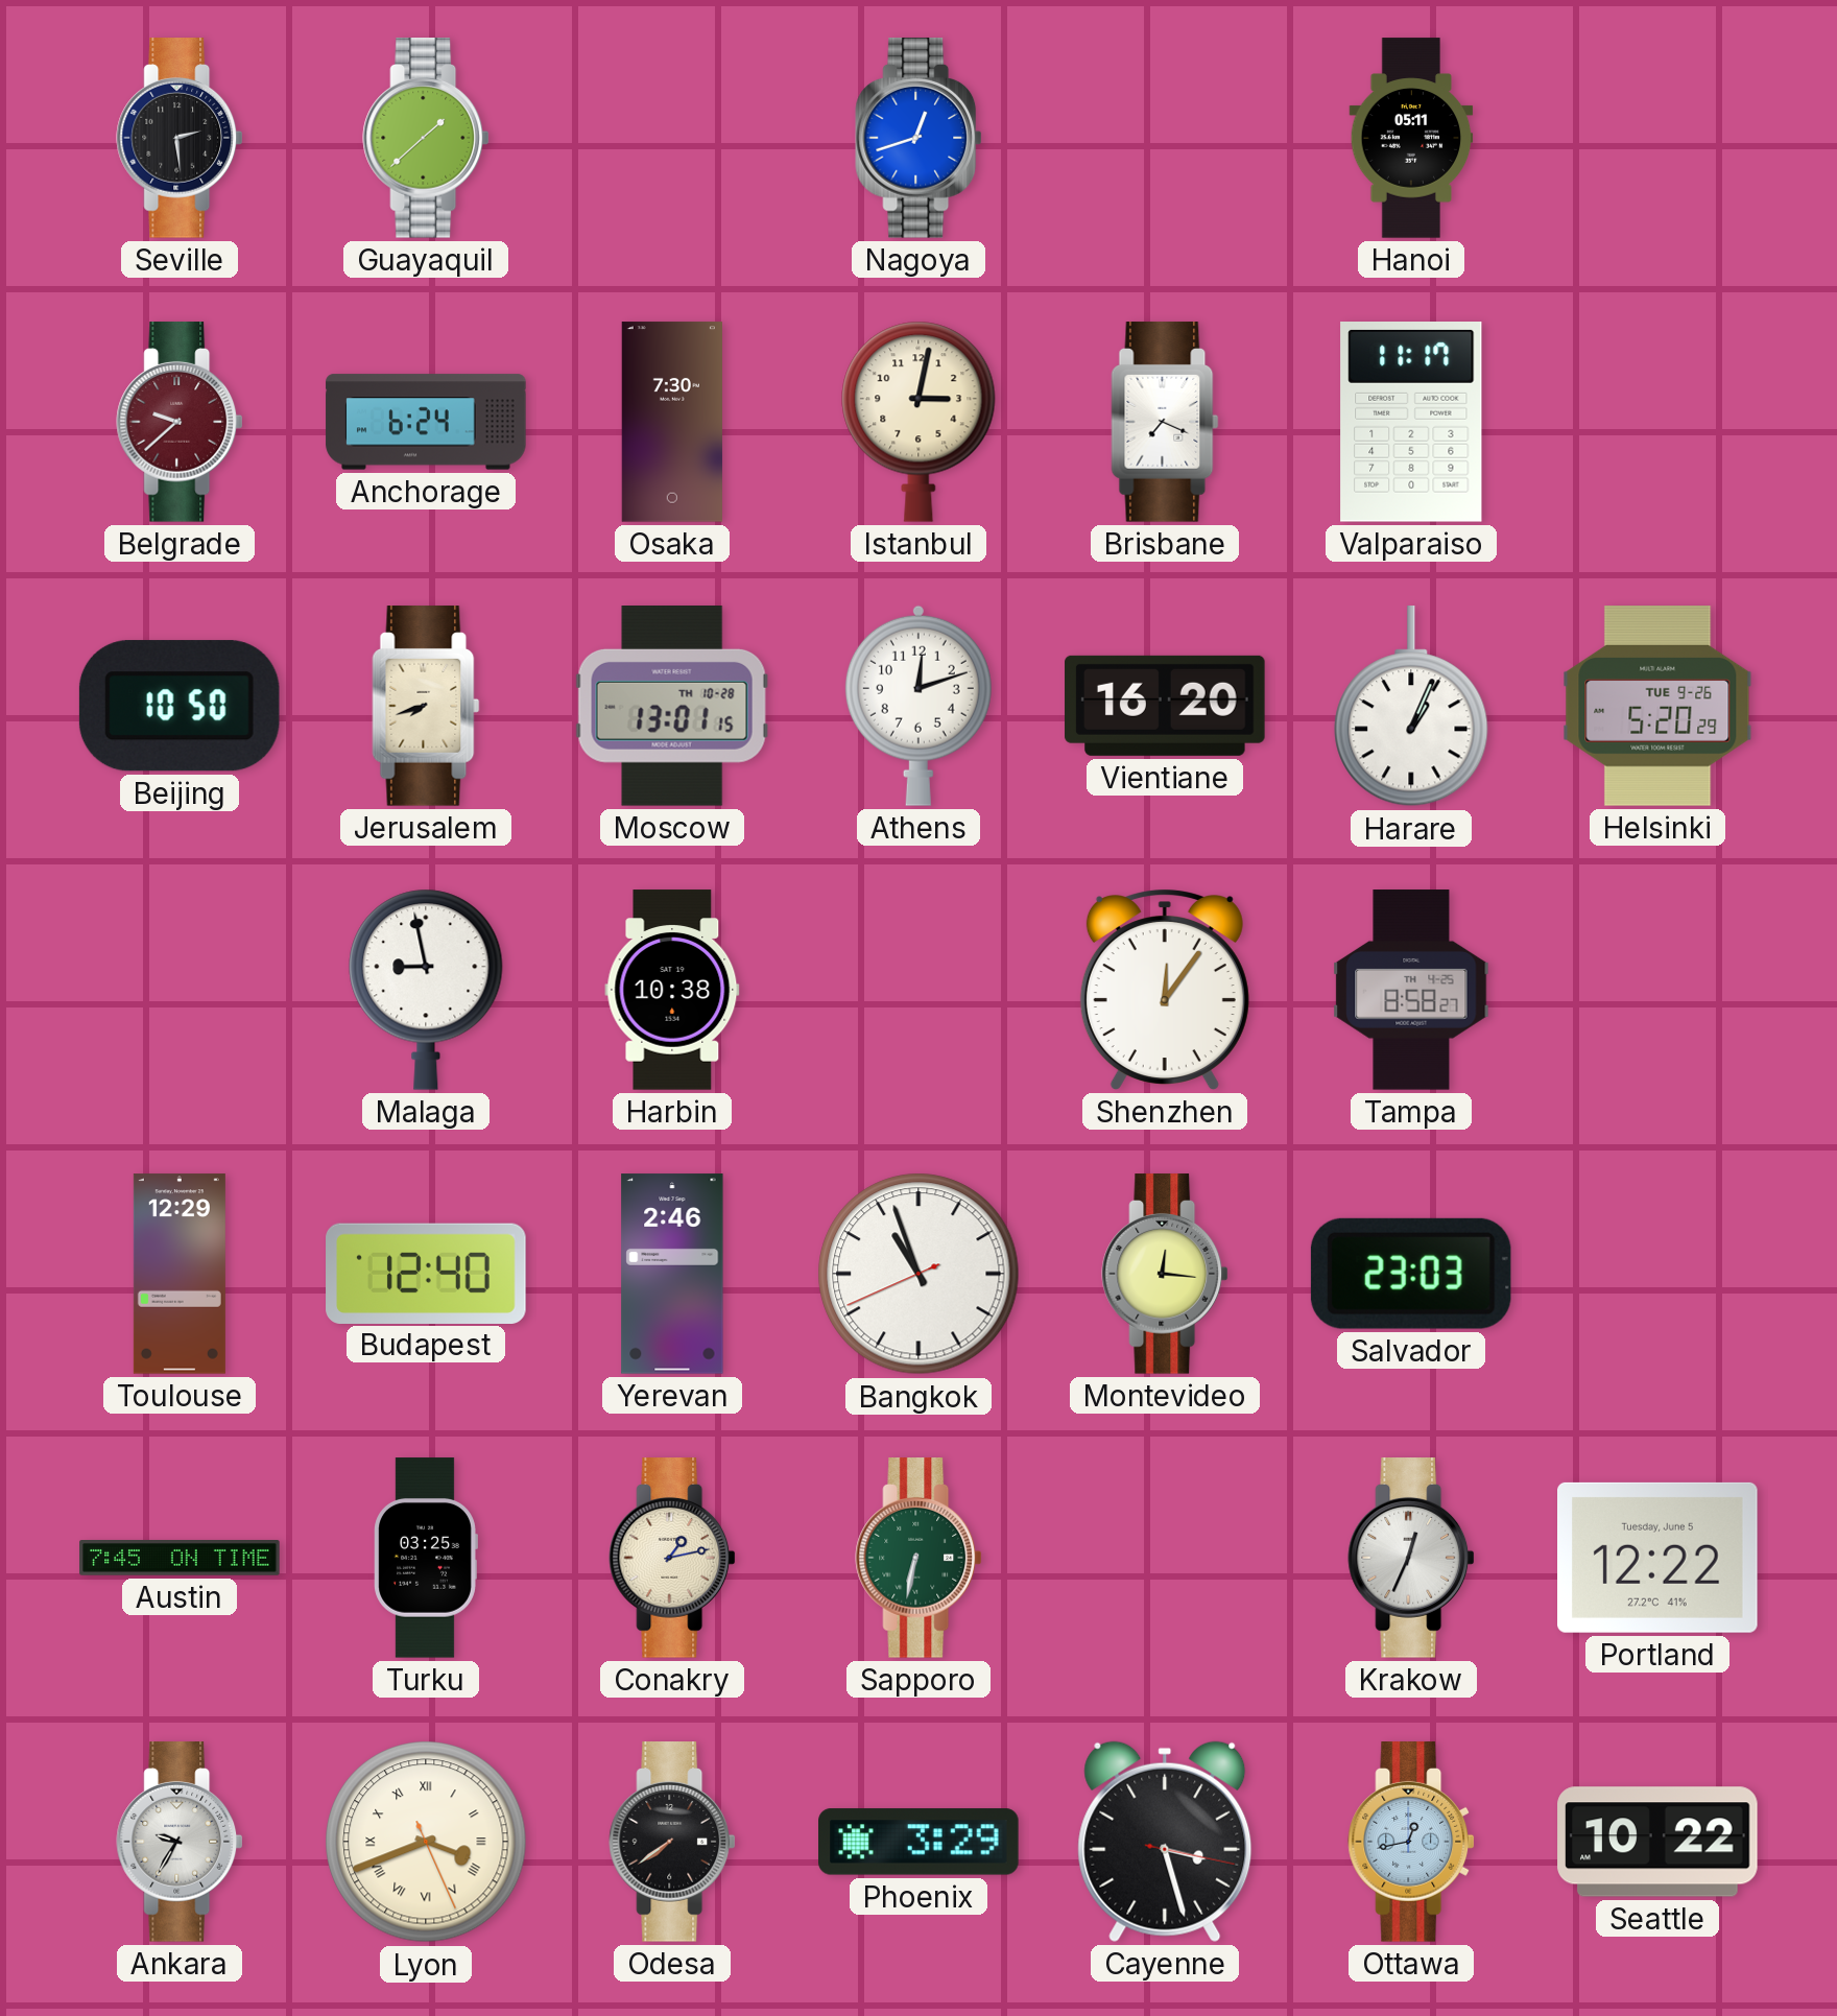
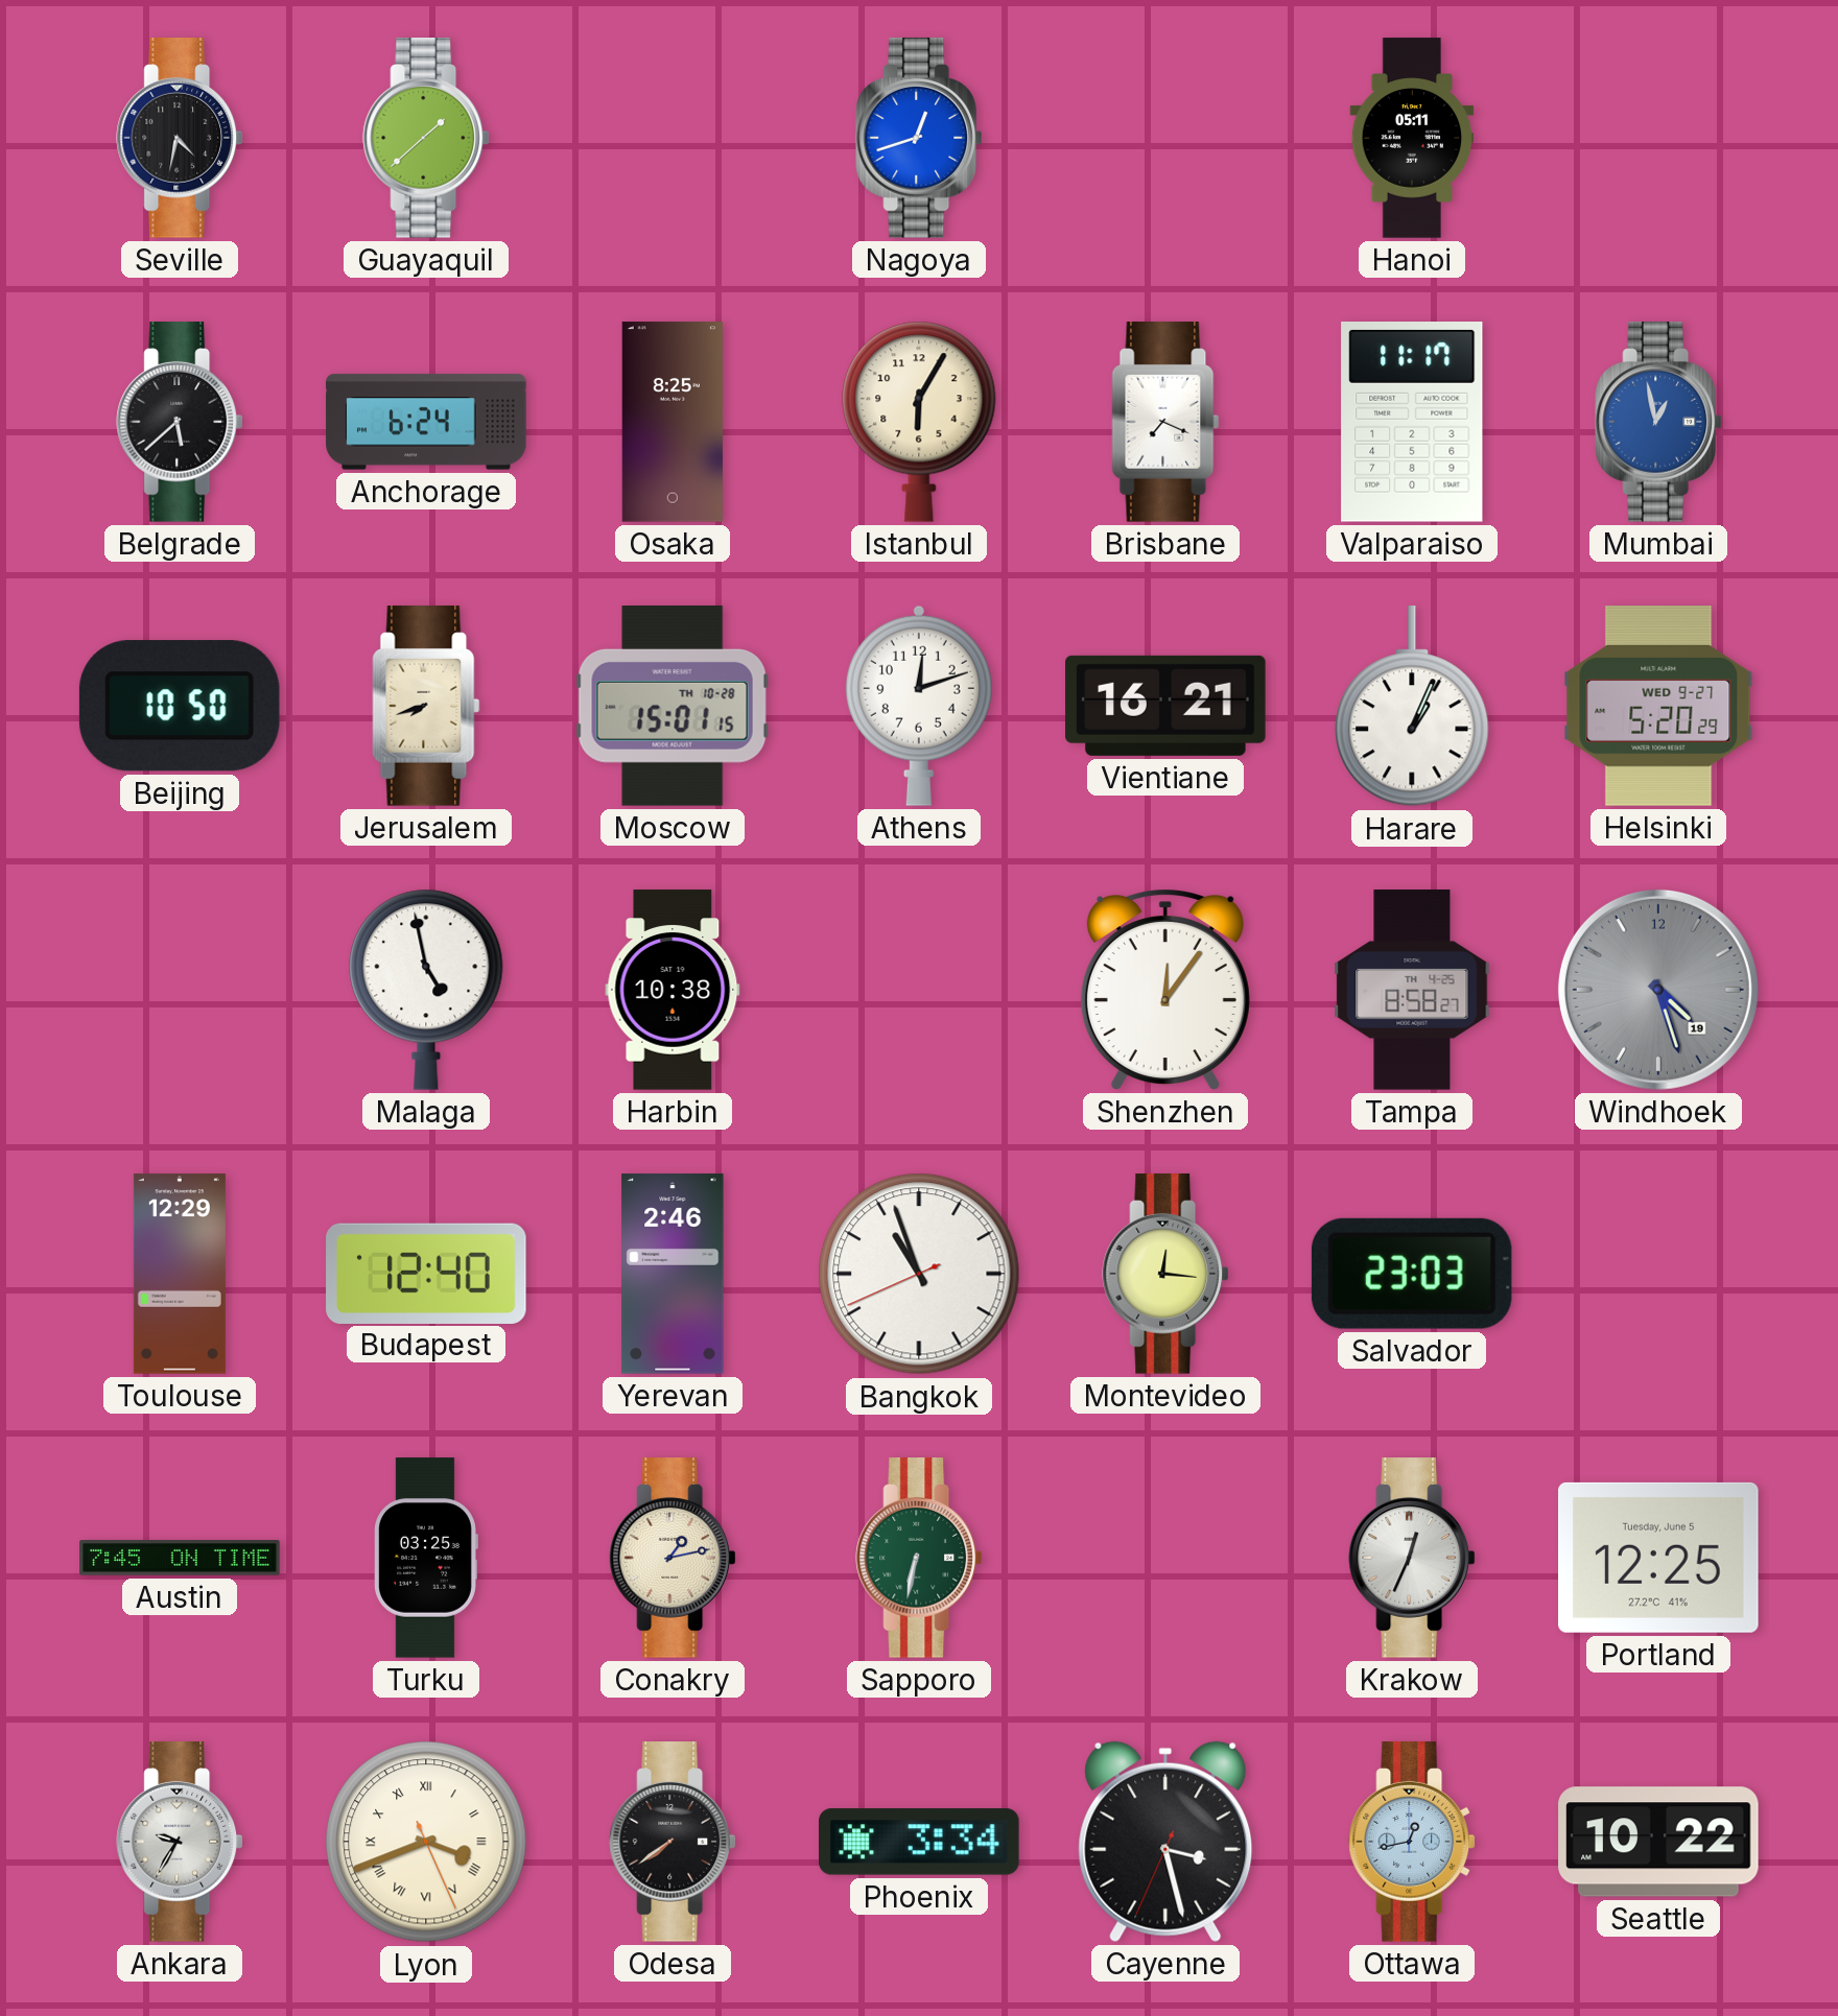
Seville: 2:29 -> 4:32 (180, 138)
Belgrade: 9:38 -> 5:38 (180, 422)
Belgrade dial: burgundy -> black (180, 422)
Osaka: 7:30 -> 8:25 (673, 422)
Istanbul: 3:02 -> 6:05 (919, 422)
Mumbai: none -> 12:58 (1658, 422)
Moscow: 13:01 -> 15:01 (673, 707)
Vientiane: 16:20 -> 16:21 (1165, 706)
Helsinki date: TUE 9-26 -> WED 9-27 (1658, 706)
Malaga: 8:58 -> 4:58 (426, 990)
Windhoek: none -> 4:27 (1658, 990)
Portland: 12:22 -> 12:25 (1659, 1558)
Phoenix: 3:29 -> 3:34 (919, 1842)
Cayenne: 3:27:17 -> 3:27:34 (1165, 1842)
